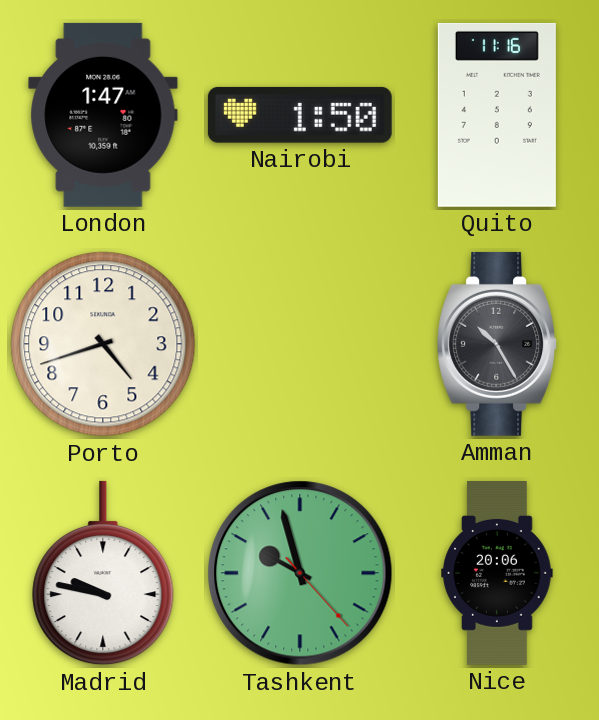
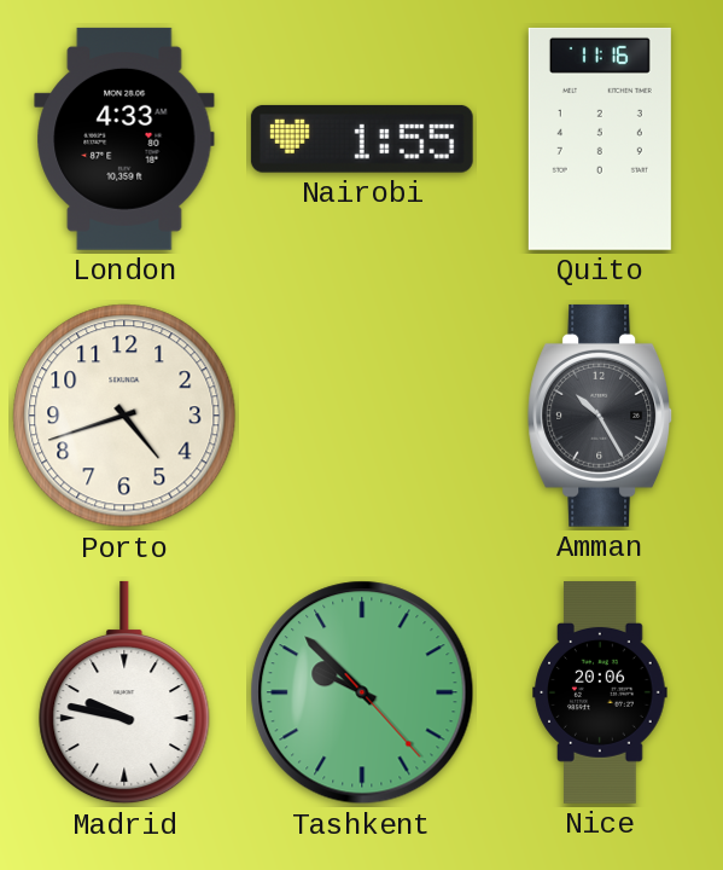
London: 1:47 -> 4:33 (124, 139)
Nairobi: 1:50 -> 1:55 (362, 139)
Tashkent: 9:57 -> 9:52 (362, 692)
